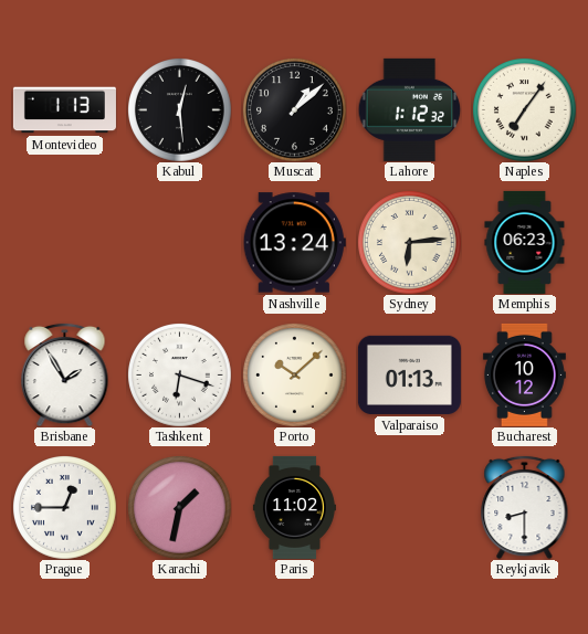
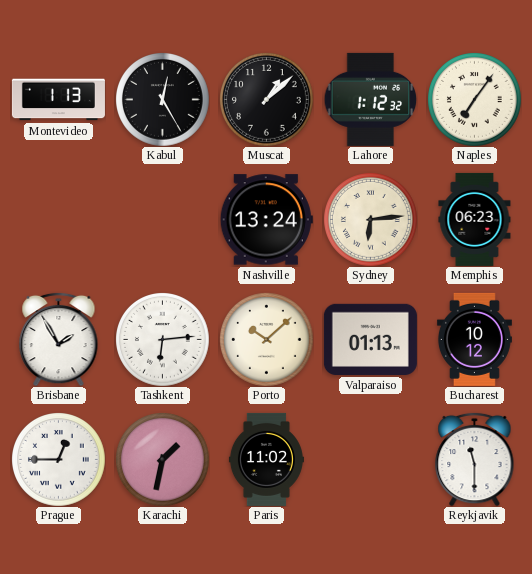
Kabul: 12:29 -> 12:25 (163, 100)
Tashkent: 6:18 -> 6:14 (163, 340)
Reykjavik: 8:30 -> 11:30 (475, 459)
